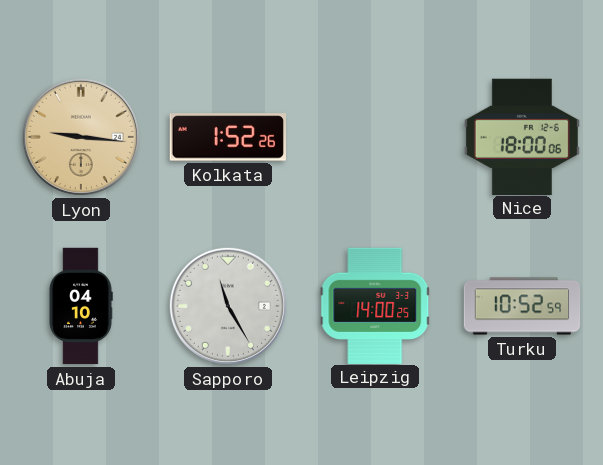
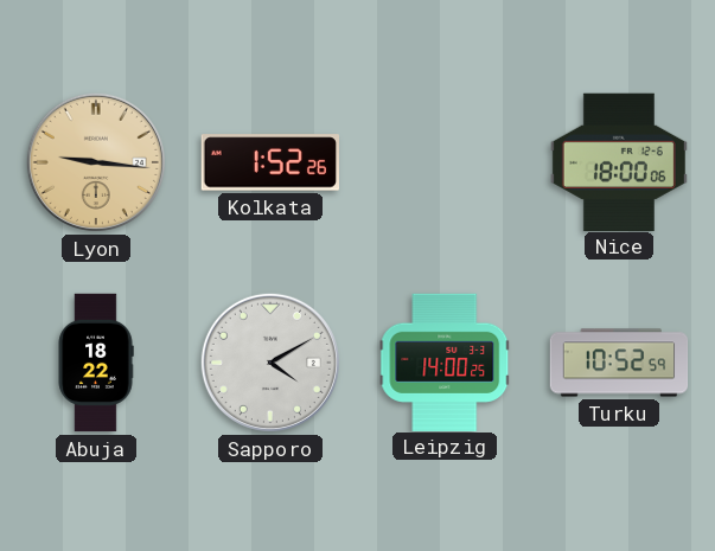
Abuja: 04:10 -> 18:22 (96, 363)
Sapporo: 11:25 -> 4:10 (270, 363)
